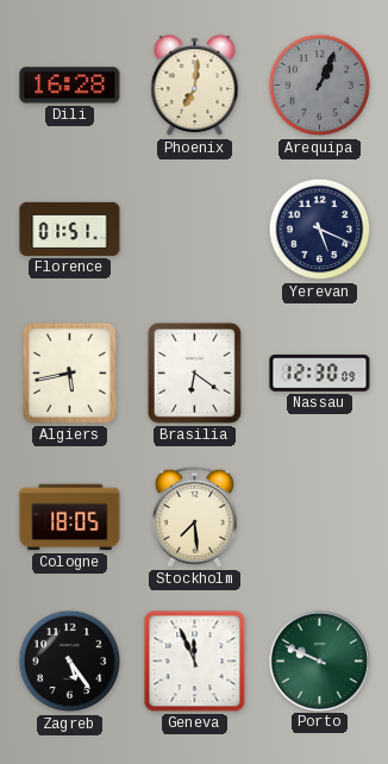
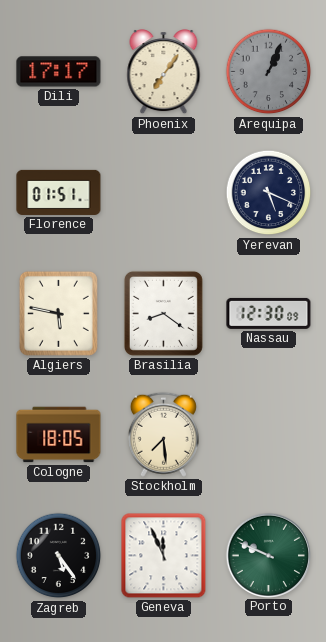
Dili: 16:28 -> 17:17 (59, 72)
Phoenix: 7:01 -> 7:06 (164, 72)
Algiers: 5:43 -> 5:47 (58, 313)
Brasilia: 6:21 -> 8:21 (163, 313)
